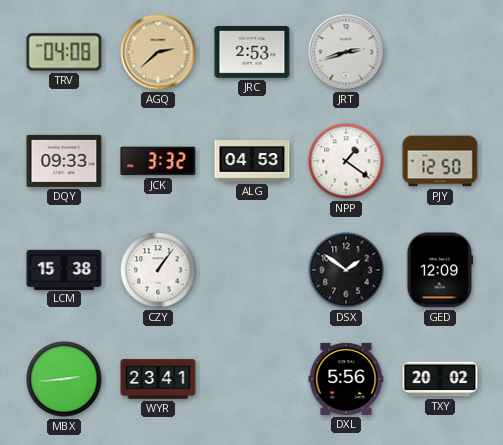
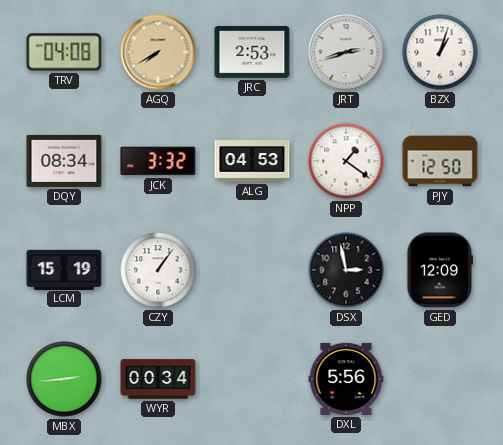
AGQ: 2:38 -> 7:40 (158, 52)
BZX: none -> 1:03 (440, 52)
DQY: 09:33 -> 08:34 (64, 161)
LCM: 15:38 -> 15:19 (64, 269)
DSX: 1:51 -> 2:58 (346, 270)
WYR: 23:41 -> 00:34 (158, 379)
TXY: 20:02 -> none (440, 379)
